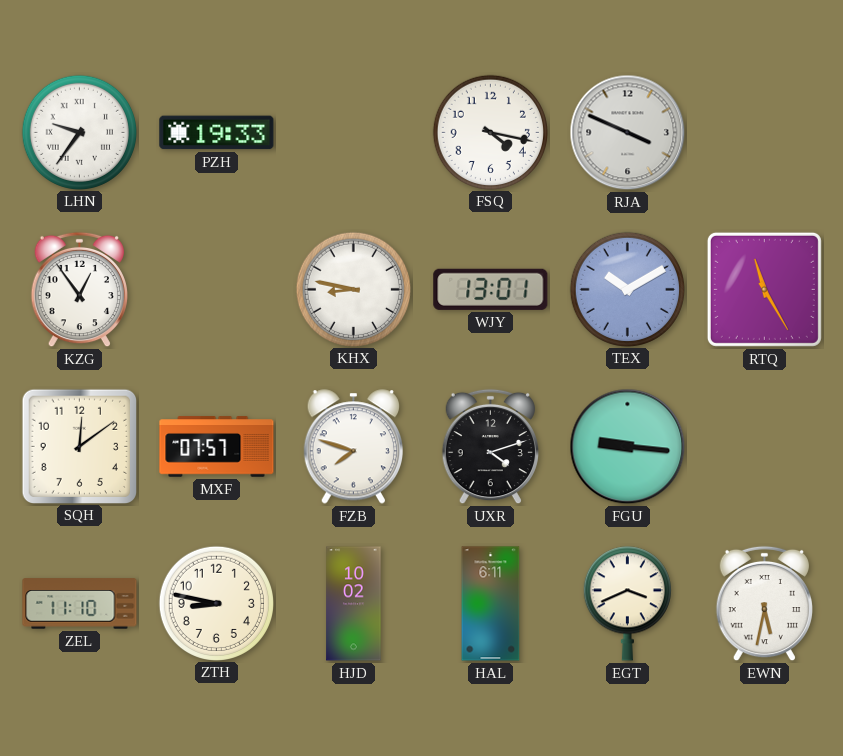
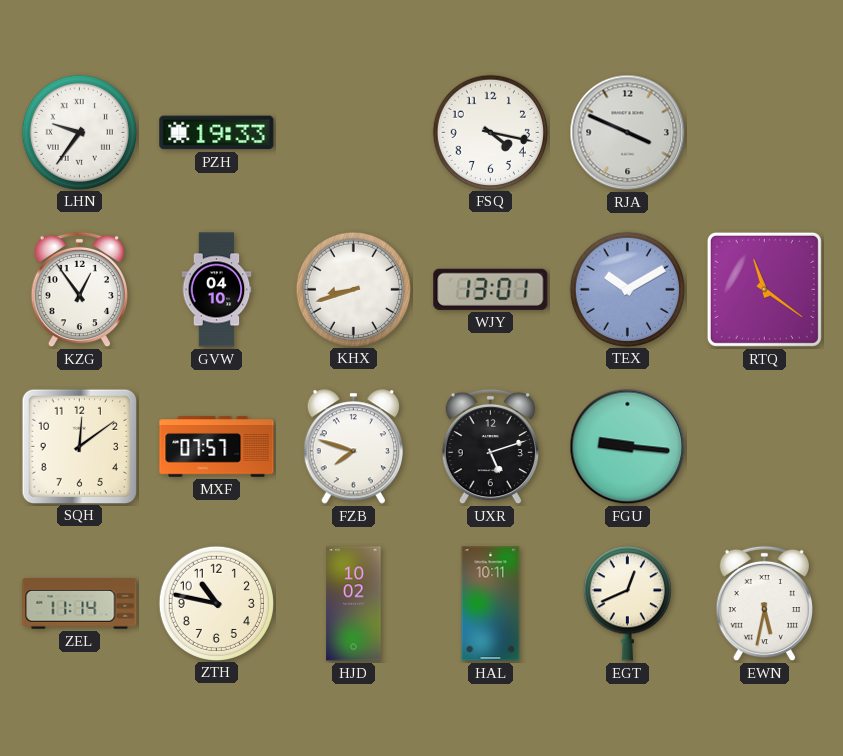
GVW: none -> 04:10 (217, 290)
KHX: 8:47 -> 8:42 (353, 289)
RTQ: 11:25 -> 11:21 (764, 289)
UXR: 4:12 -> 5:12 (490, 447)
ZEL: 11:10 -> 11:14 (80, 604)
ZTH: 8:47 -> 10:47 (216, 603)
HAL: 6:11 -> 10:11 (491, 604)
EGT: 3:41 -> 12:41 (627, 604)
